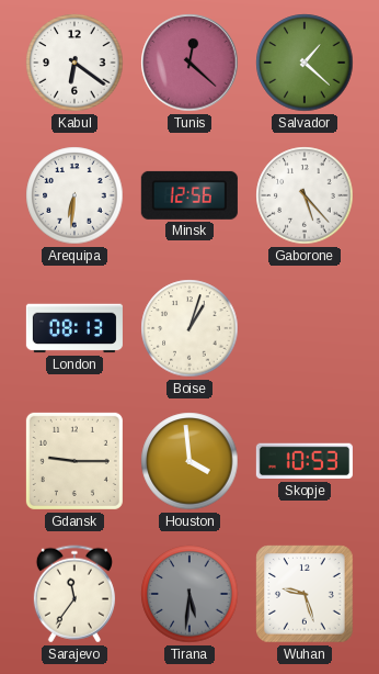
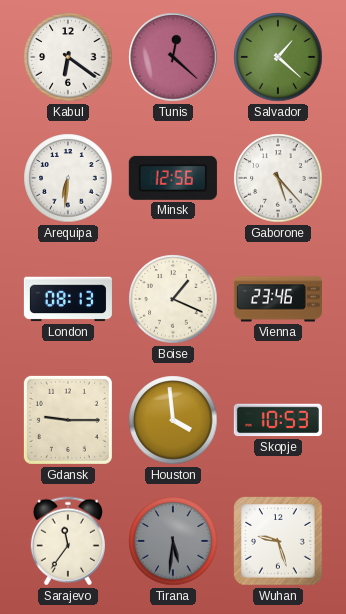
Boise: 1:03 -> 1:19 (173, 299)
Vienna: none -> 23:46 (278, 299)
